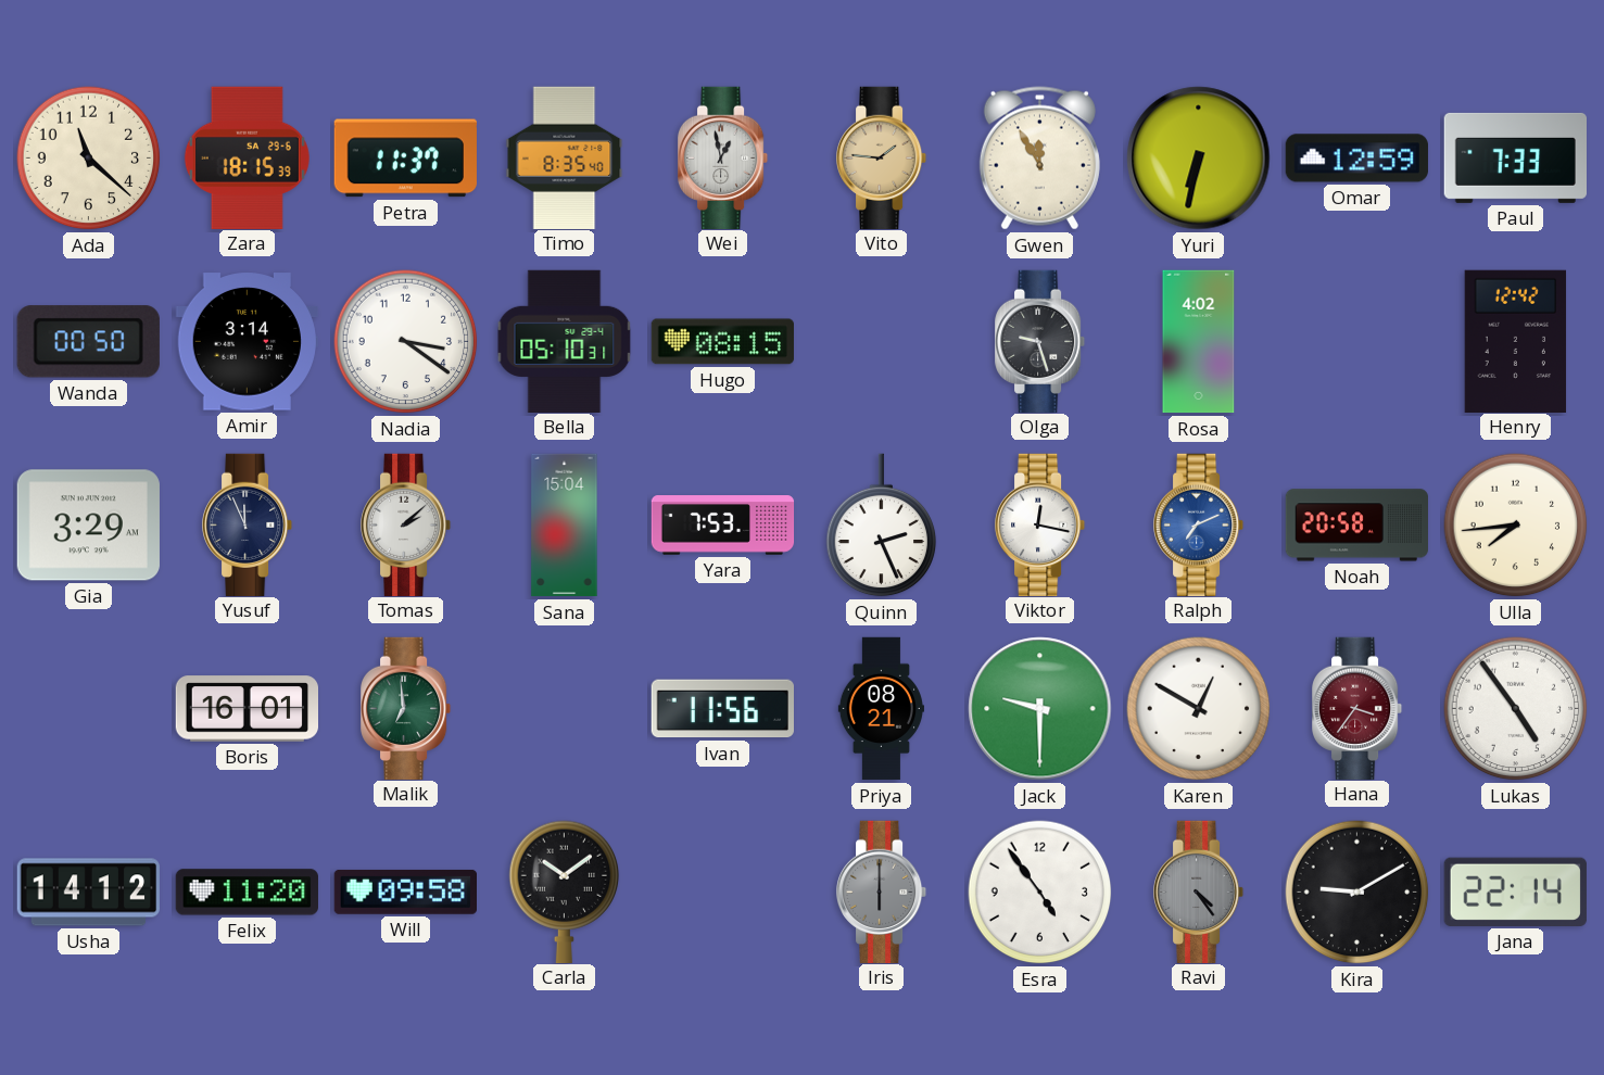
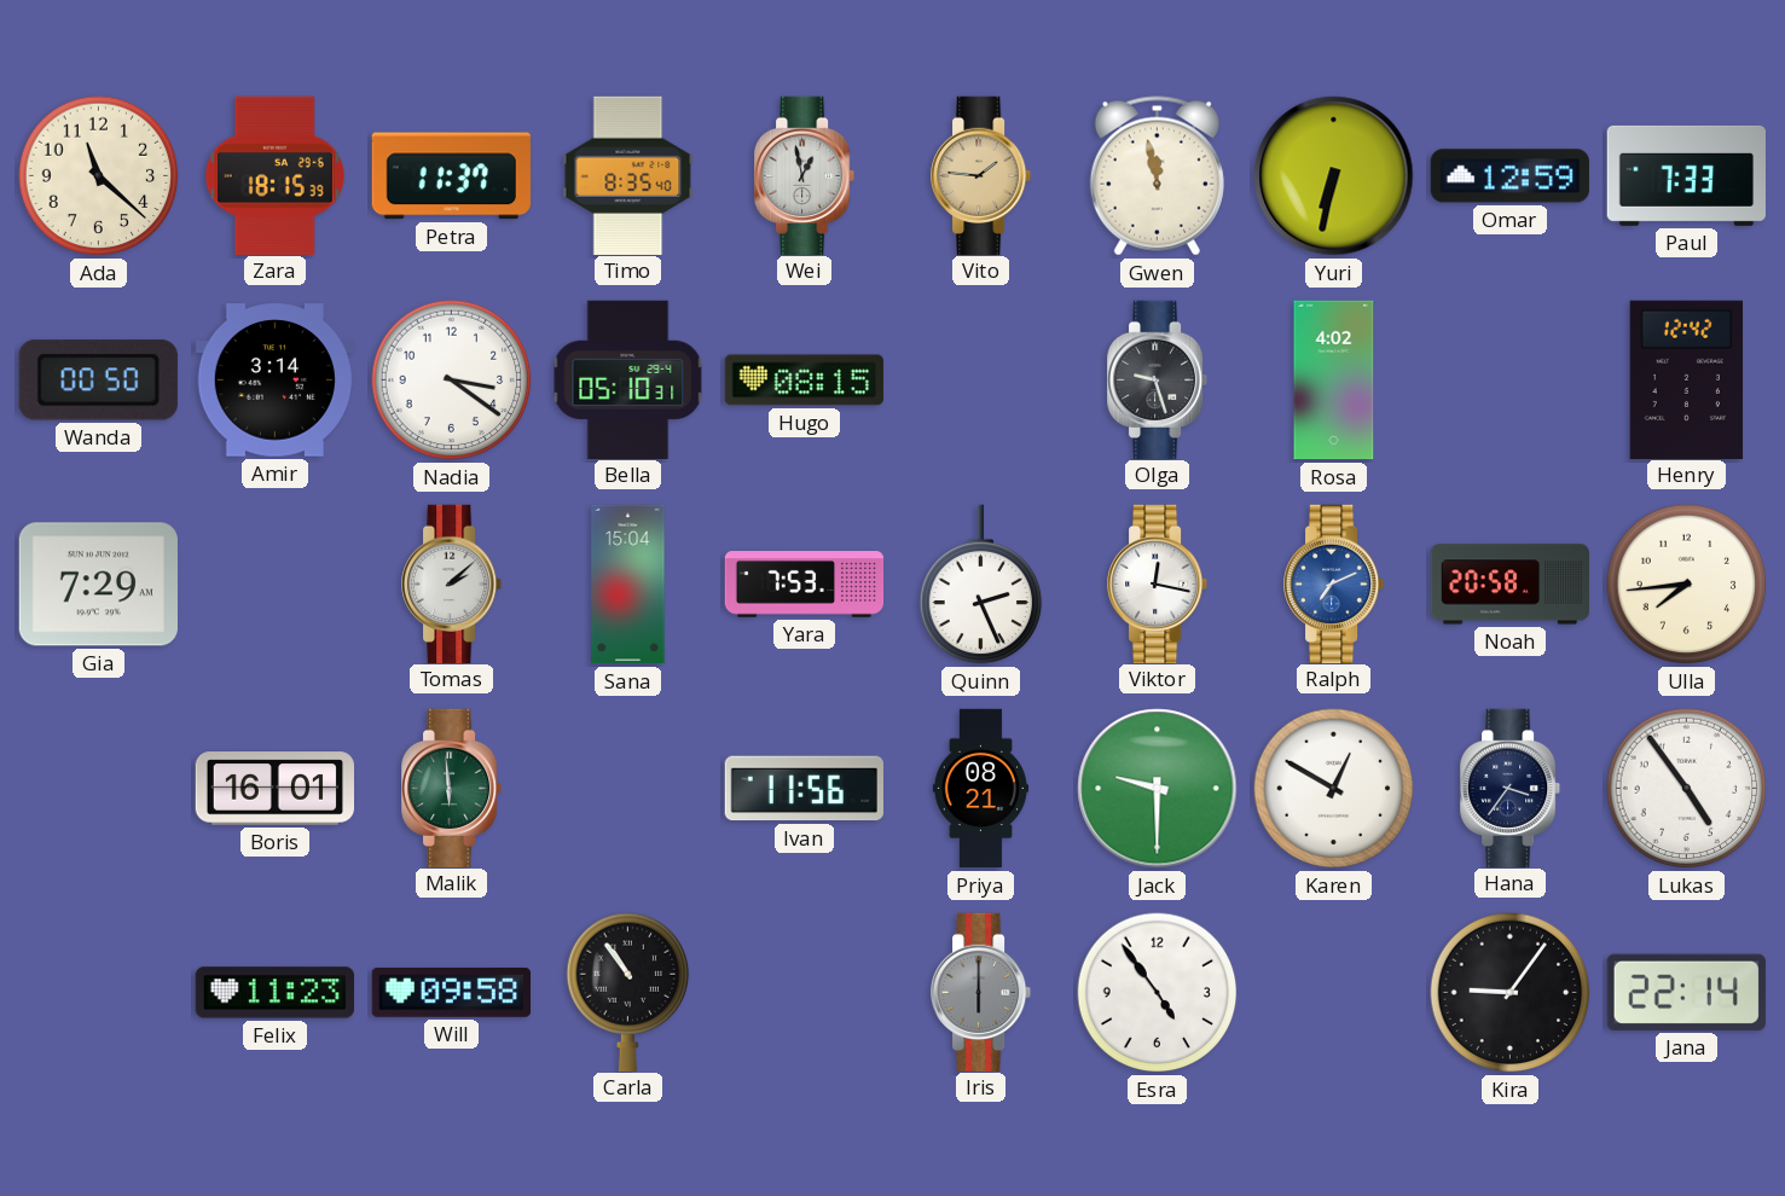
Gwen: 11:55 -> 11:58 (1157, 176)
Gia: 3:29 -> 7:29 (98, 585)
Yusuf: 11:56 -> none (249, 524)
Malik: 6:59 -> 5:59 (453, 788)
Hana dial: burgundy -> navy (1512, 788)
Usha: 14:12 -> none (88, 893)
Felix: 11:20 -> 11:23 (274, 993)
Carla: 10:09 -> 10:54 (628, 992)
Ravi: 4:24 -> none (1200, 891)
Kira: 9:10 -> 9:06 (1511, 993)
